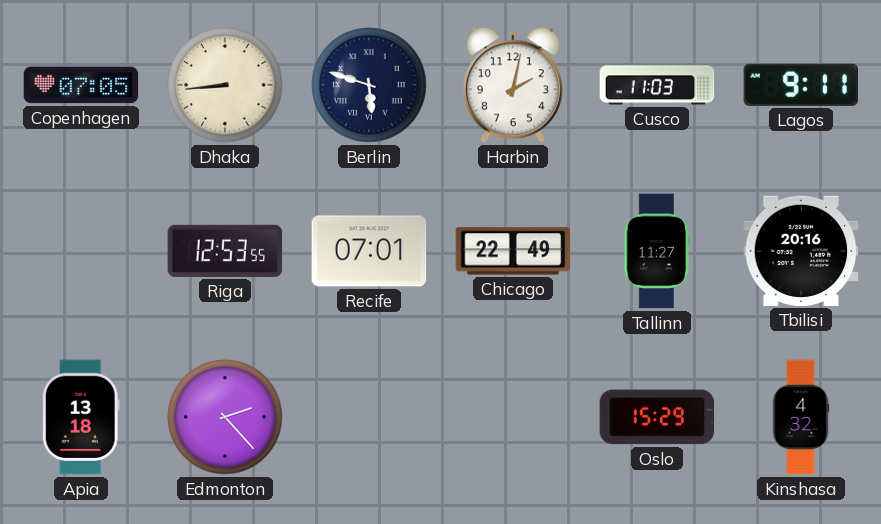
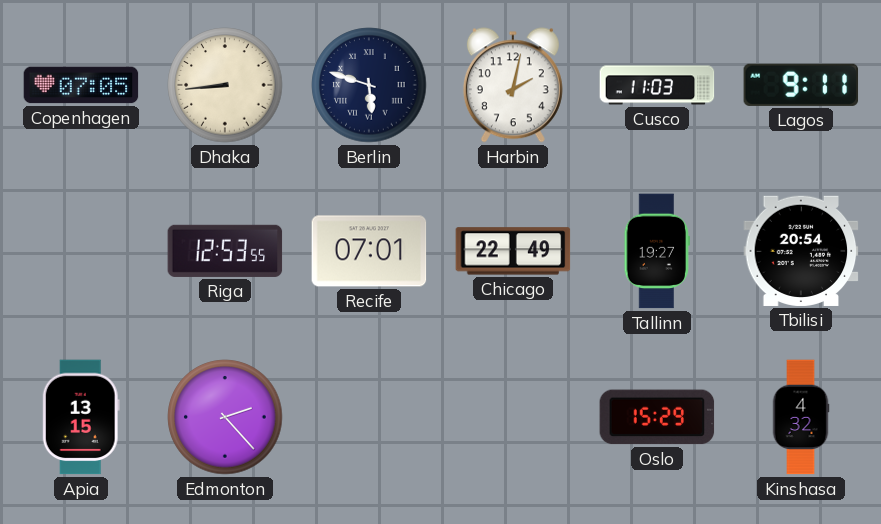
Tallinn: 11:27 -> 19:27 (656, 251)
Tbilisi: 20:16 -> 20:54 (801, 251)
Apia: 13:18 -> 13:15 (81, 417)
